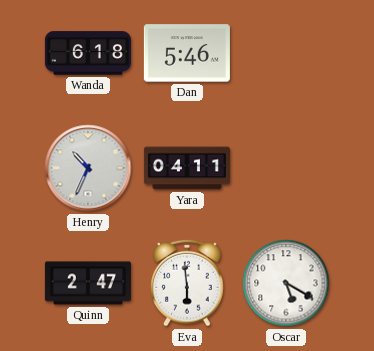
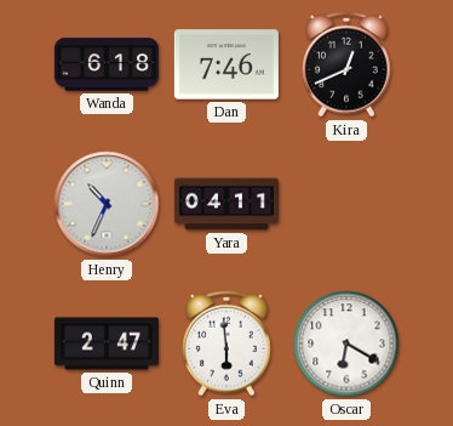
Dan: 5:46 -> 7:46 (226, 64)
Kira: none -> 12:41 (346, 64)
Oscar: 5:20 -> 6:20 (346, 343)
